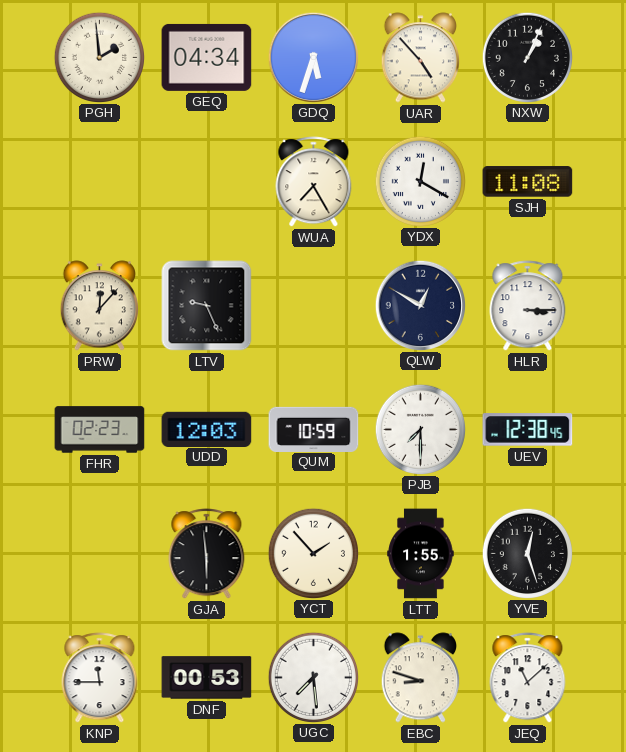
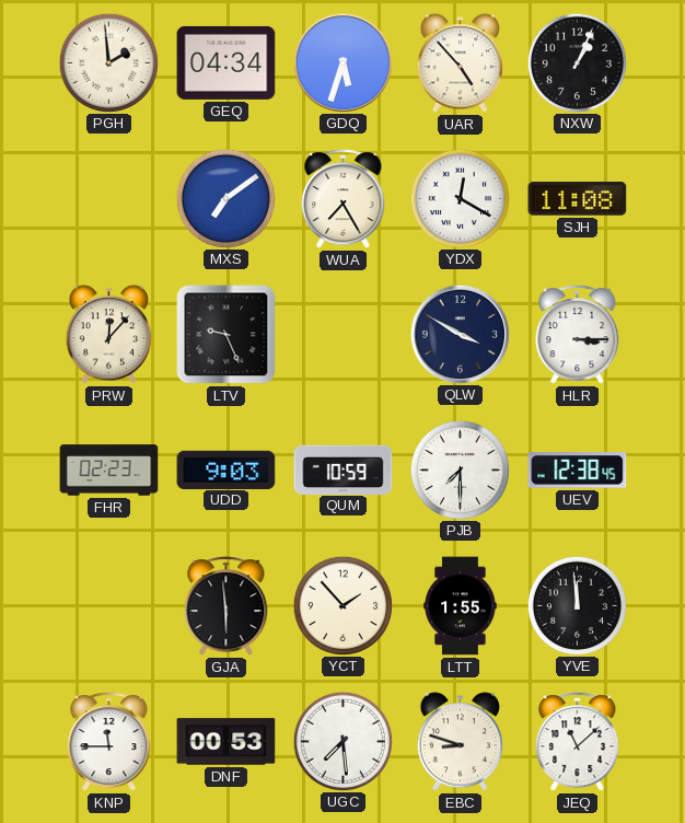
MXS: none -> 7:09 (225, 198)
QLW: 12:50 -> 3:50 (460, 334)
UDD: 12:03 -> 9:03 (227, 470)
YVE: 12:27 -> 11:59 (577, 605)
